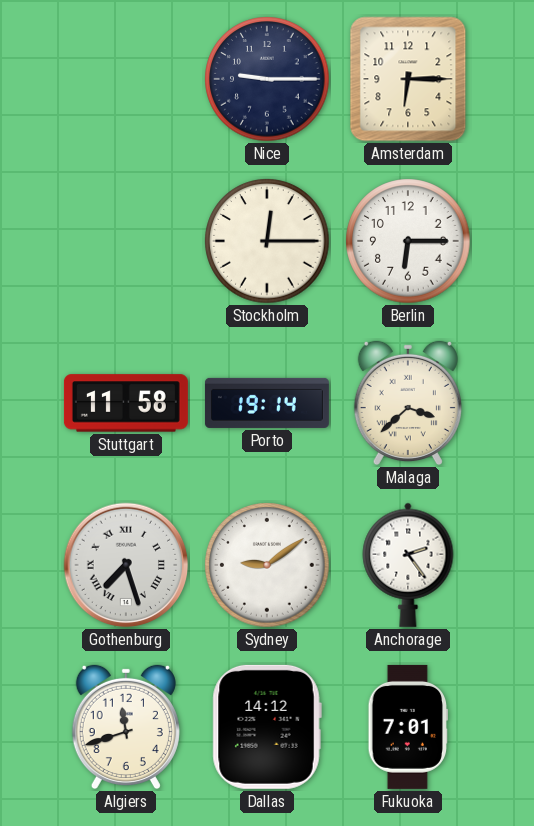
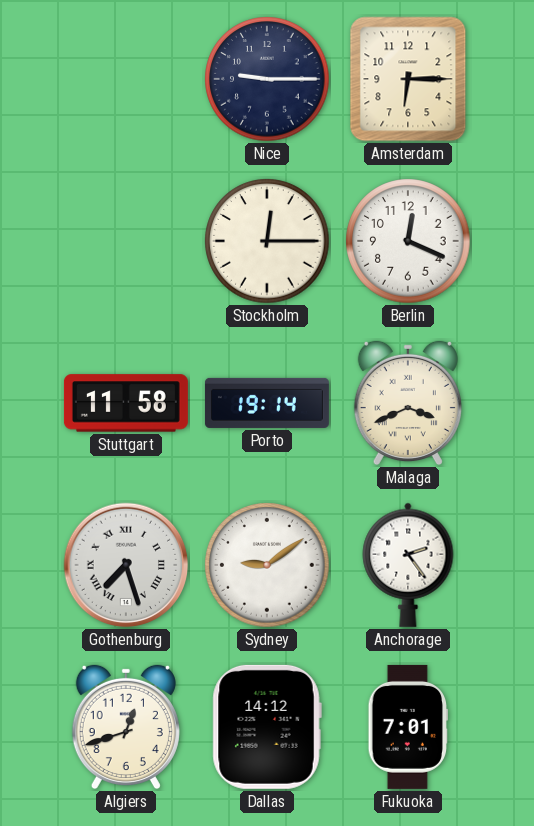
Berlin: 6:15 -> 12:19 (408, 241)
Malaga: 3:38 -> 3:41 (408, 403)
Algiers: 11:42 -> 12:42 (126, 727)
